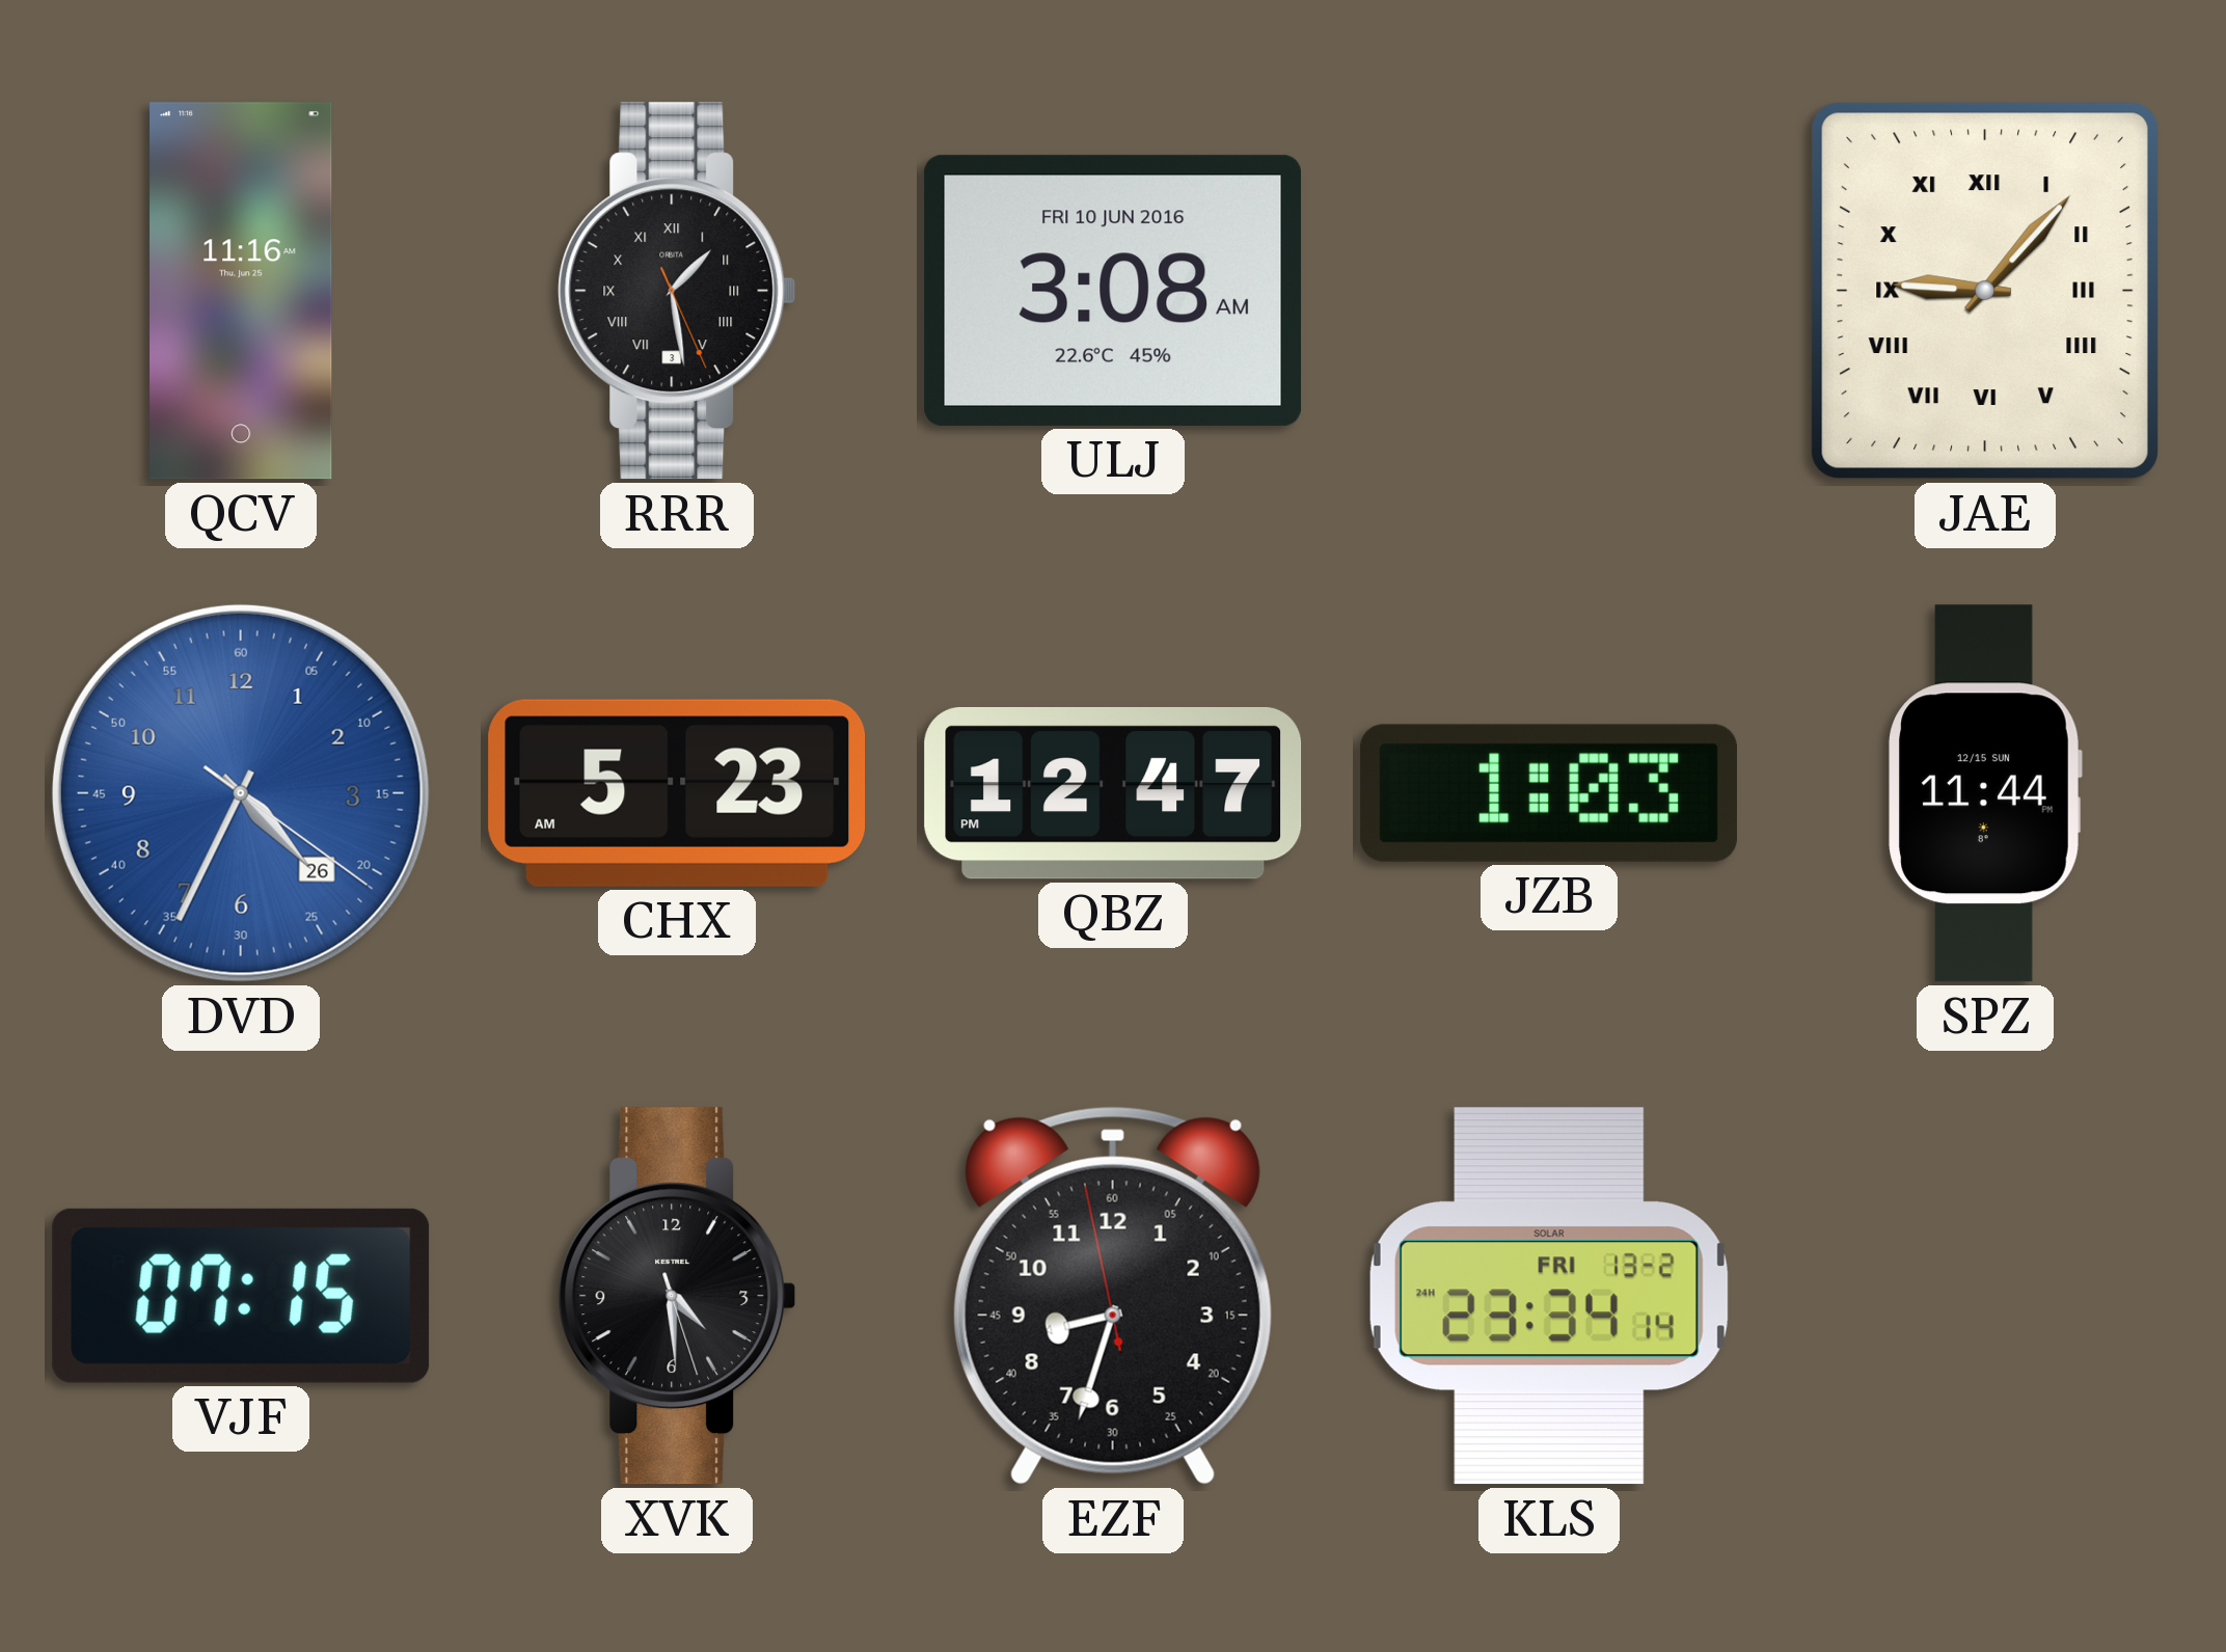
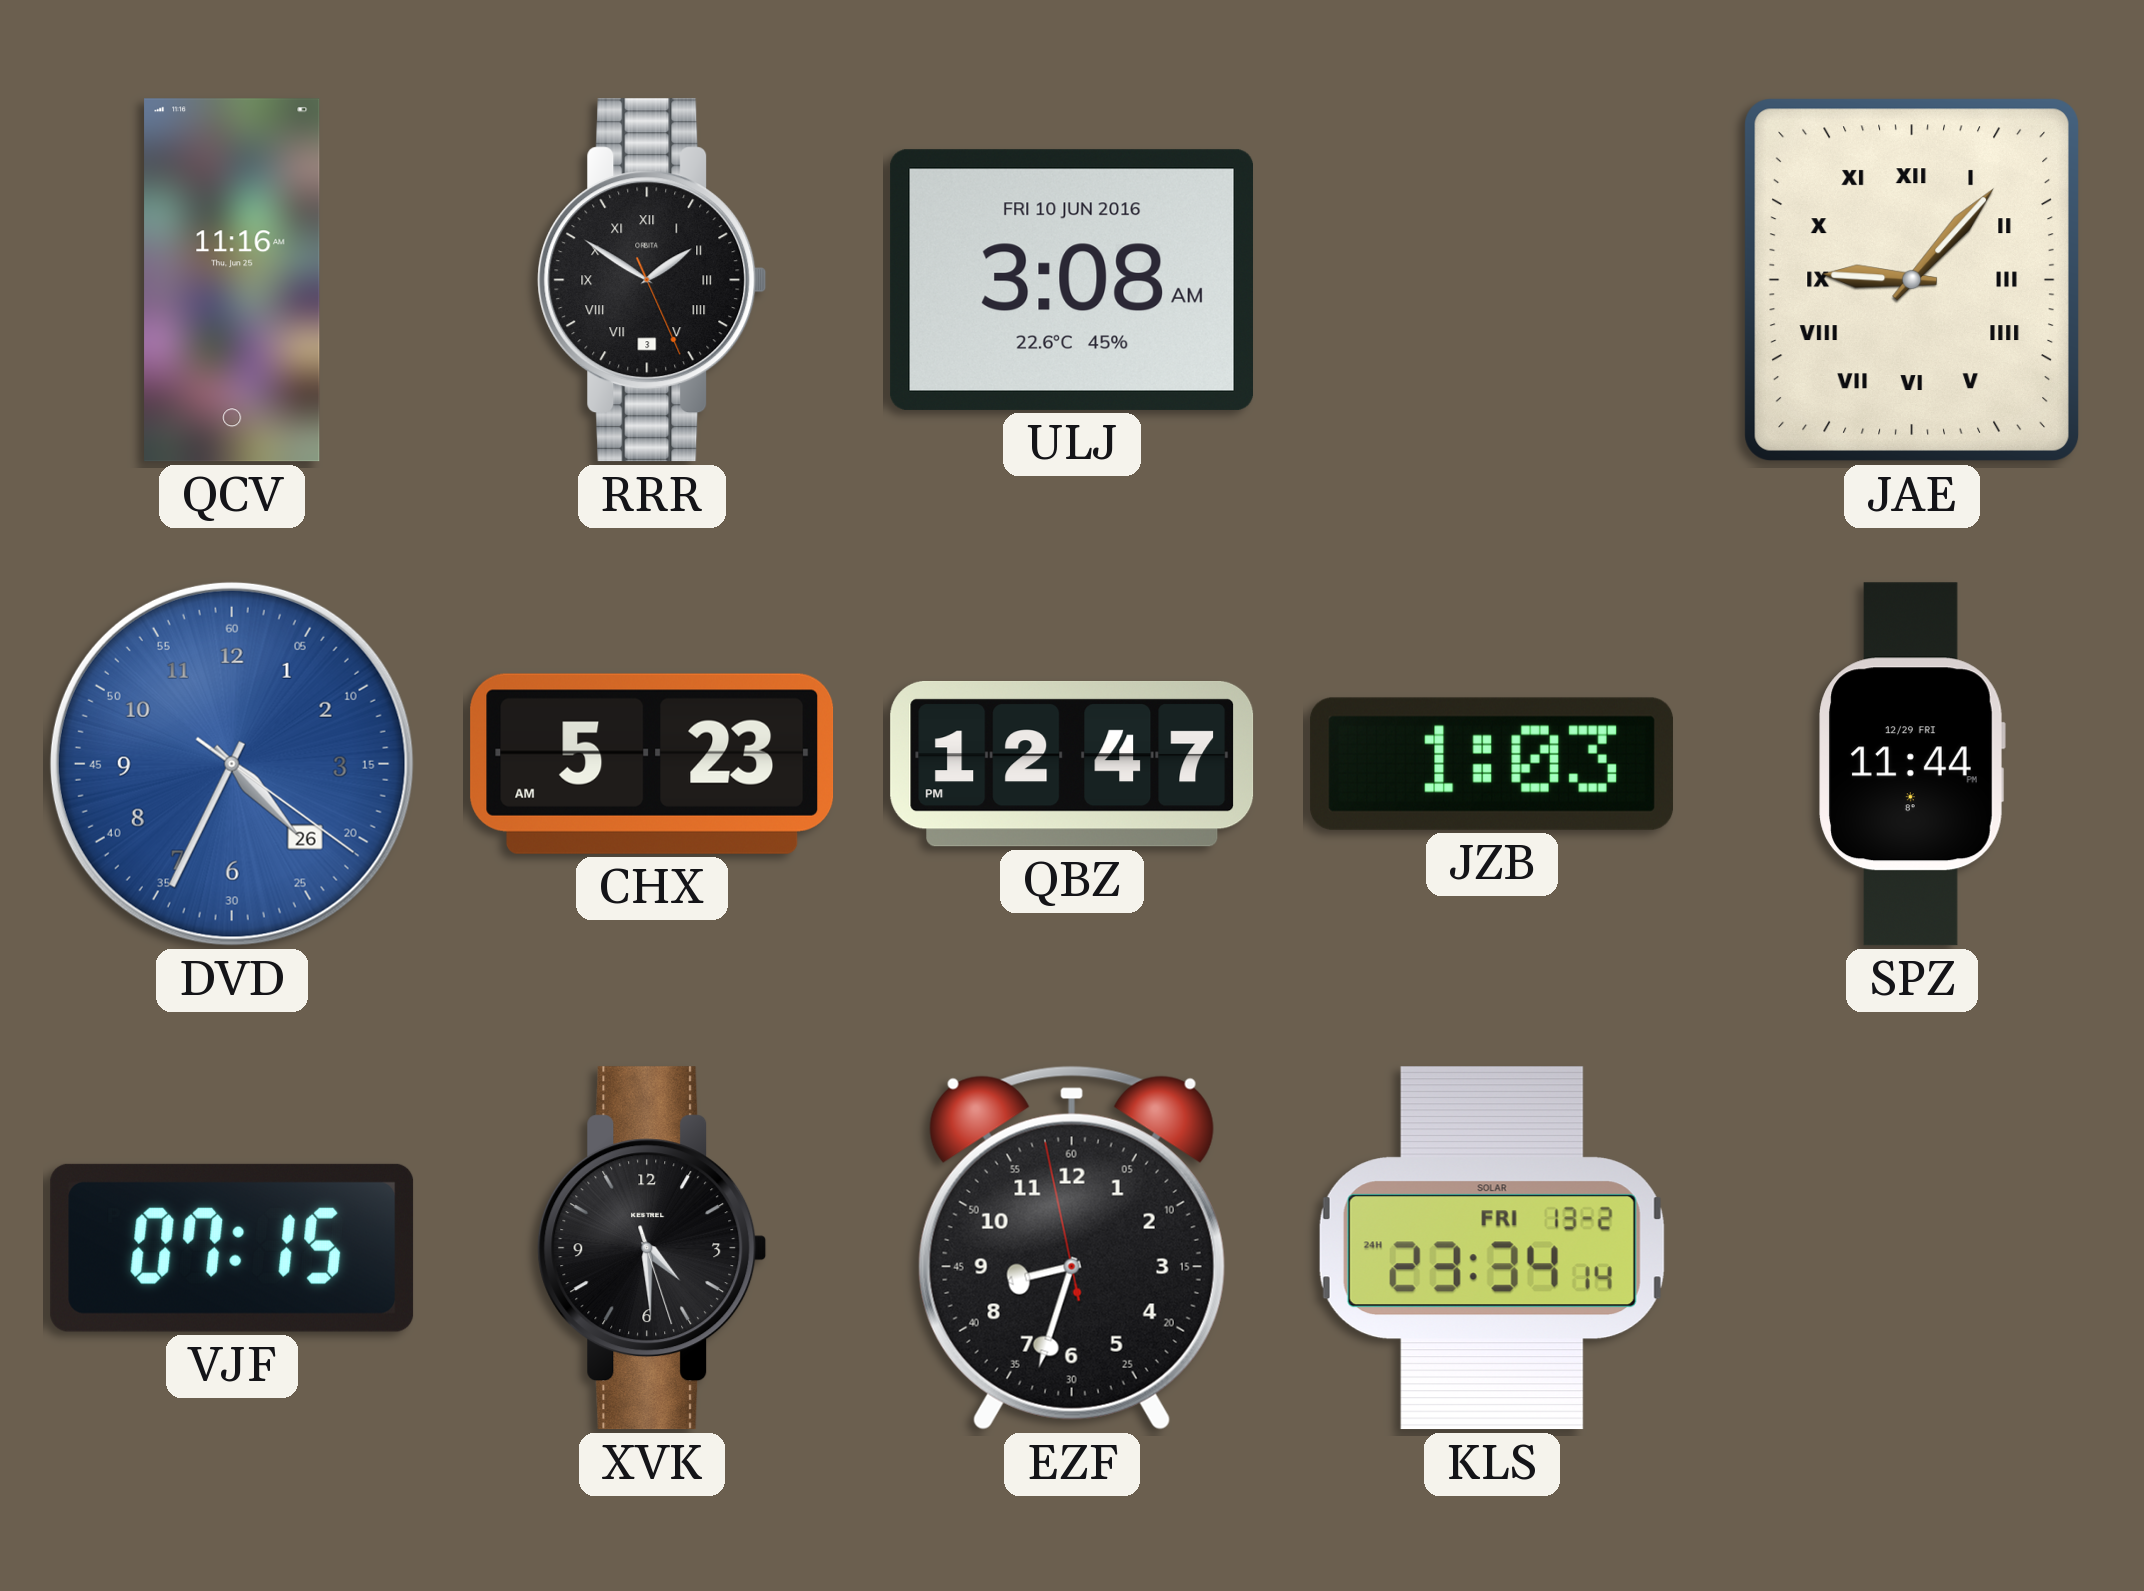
RRR: 1:28 -> 1:50 (652, 280)
SPZ date: 12/15 SUN -> 12/29 FRI (1912, 764)
